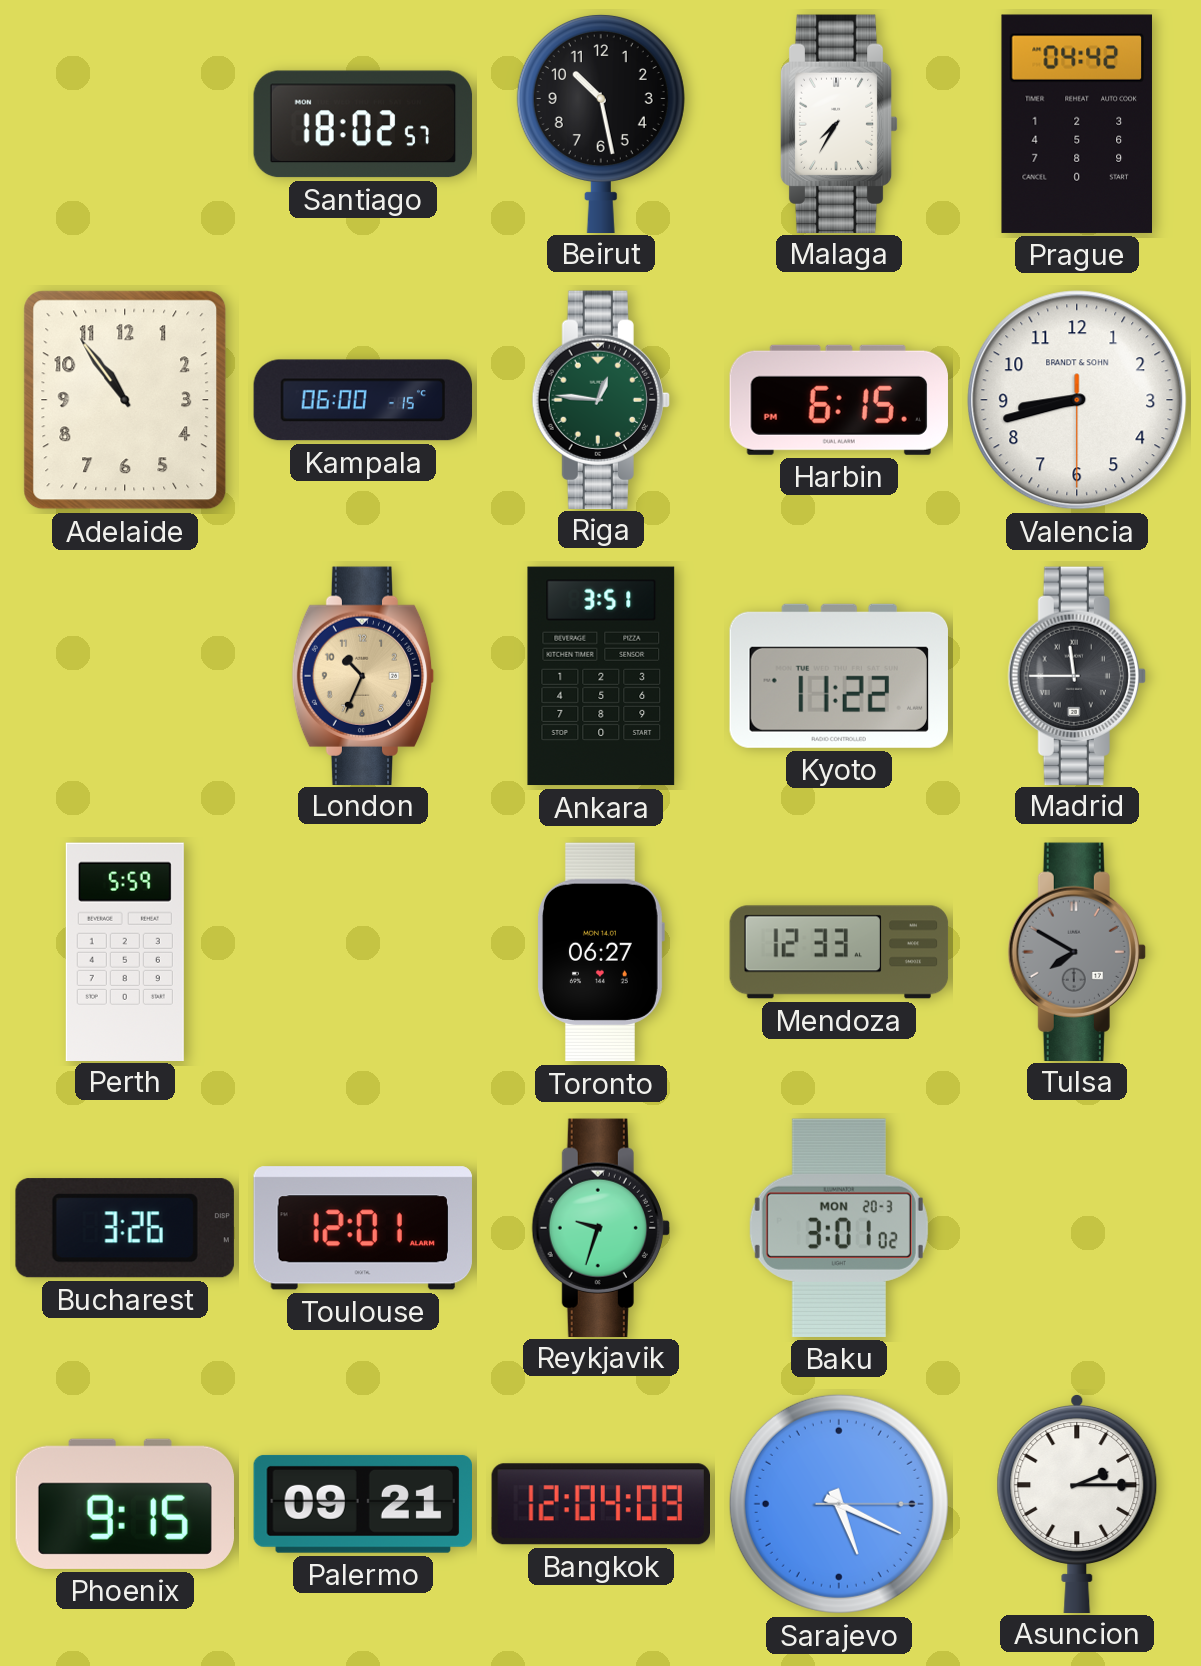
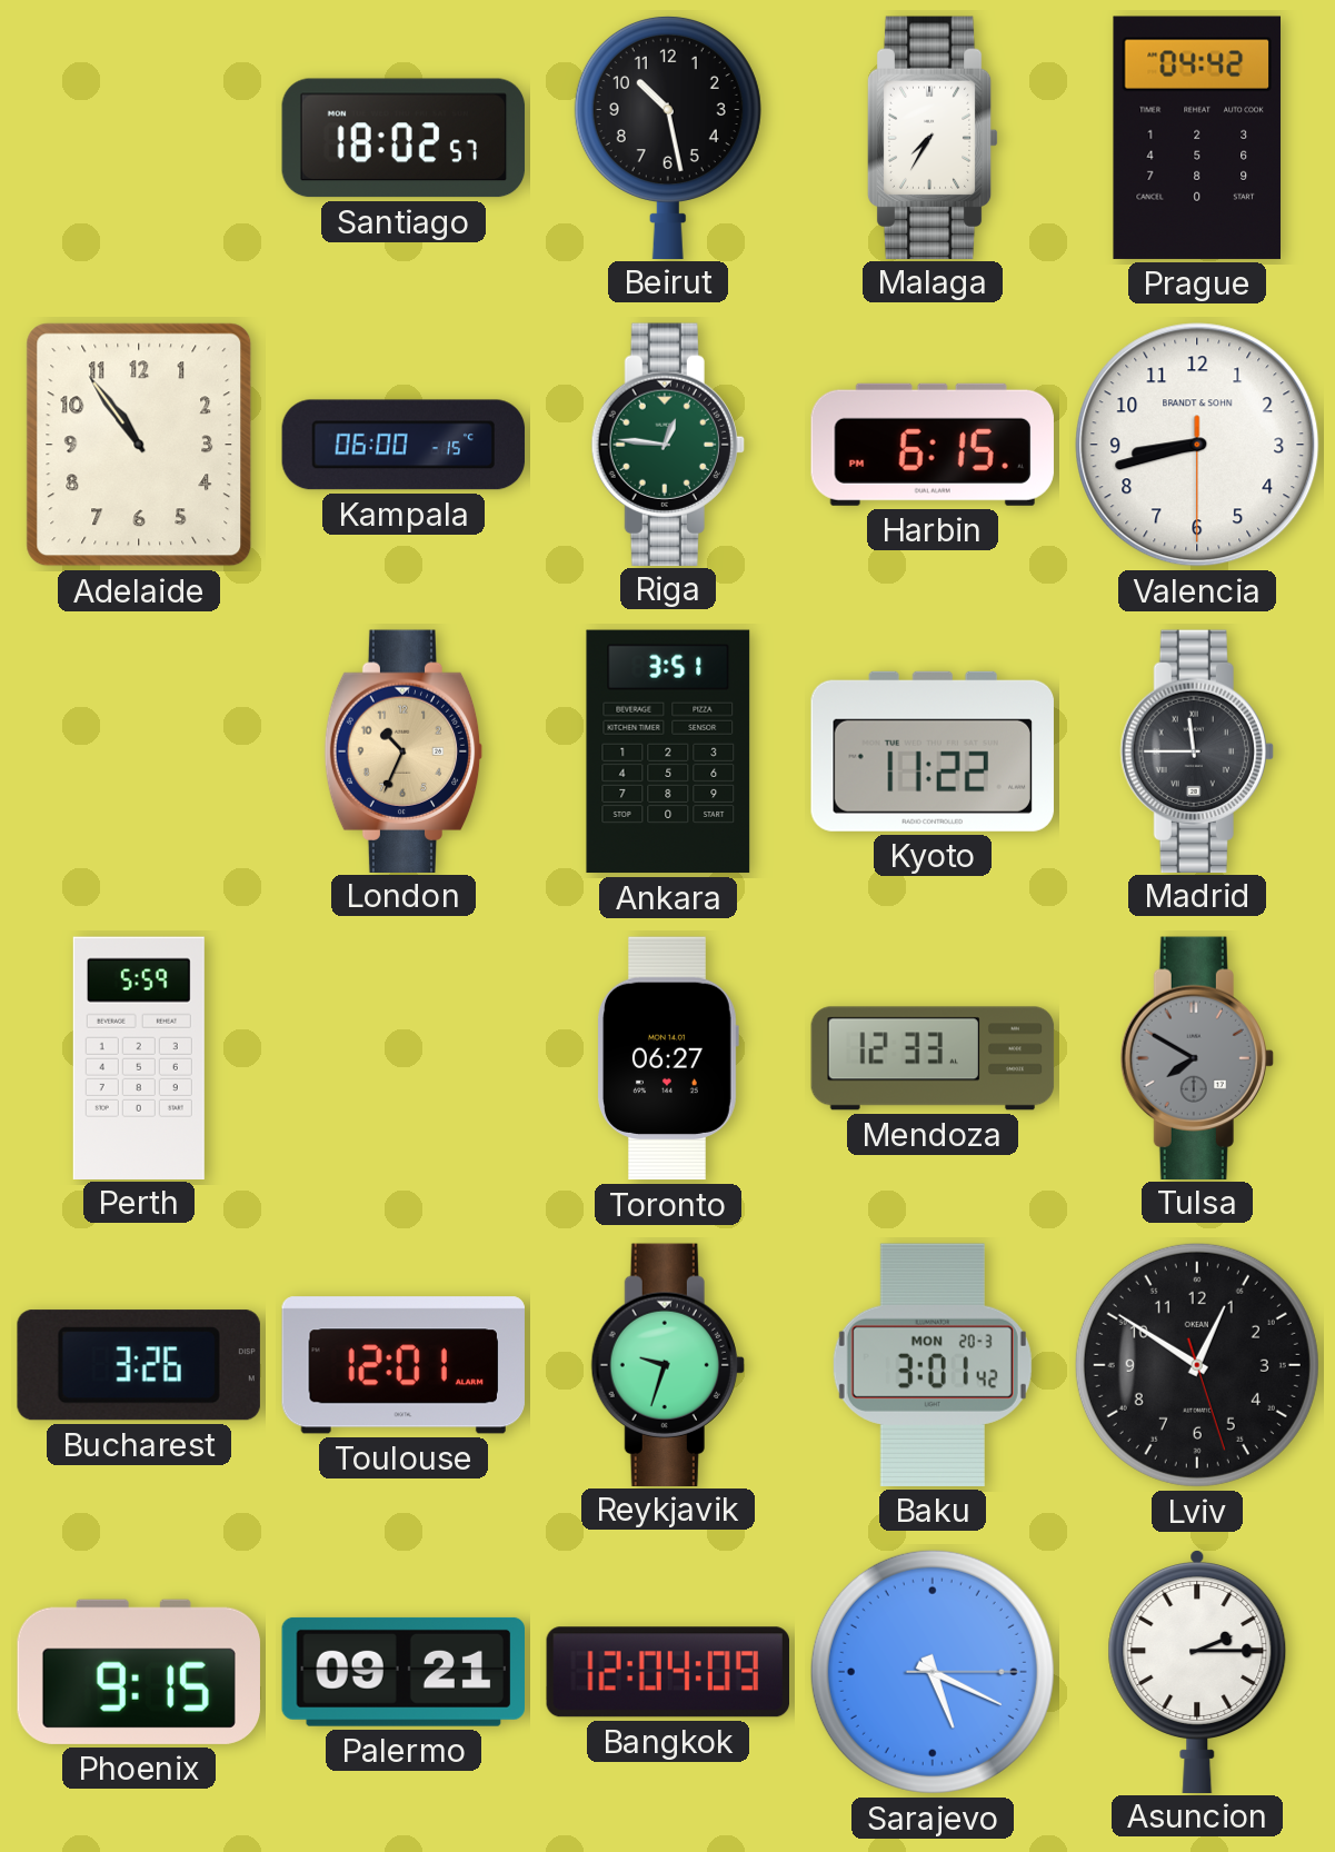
Baku: 3:01:02 -> 3:01:42 (933, 1365)
Lviv: none -> 12:50 (1197, 1365)
